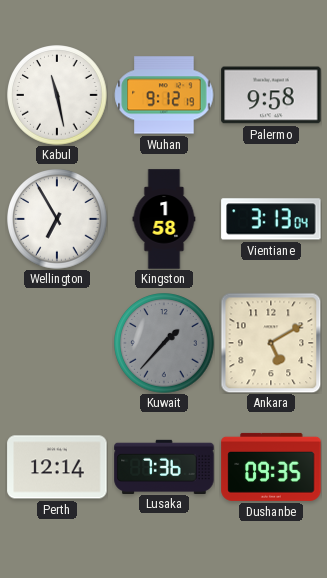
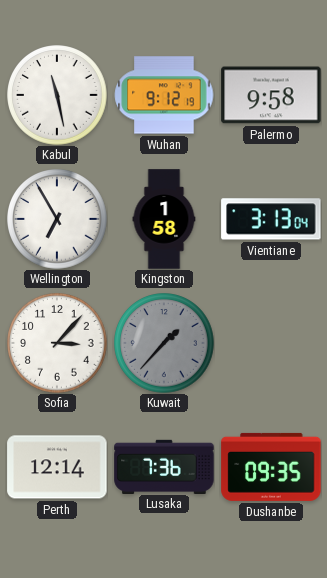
Sofia: none -> 3:07 (57, 343)
Ankara: 5:10 -> none (271, 343)
